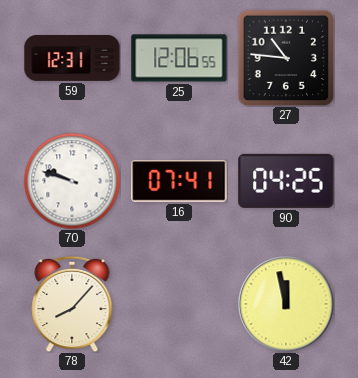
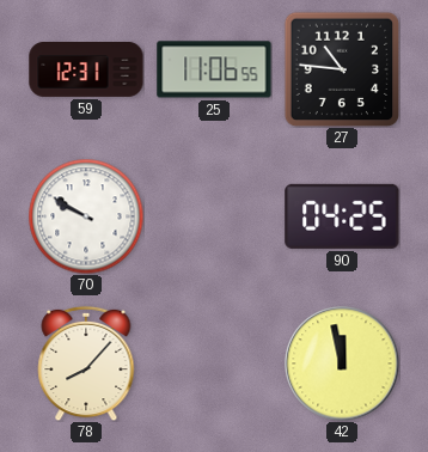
25: 12:06 -> 11:06 (214, 69)
70: 9:48 -> 9:50 (86, 216)
16: 07:41 -> none (179, 181)
